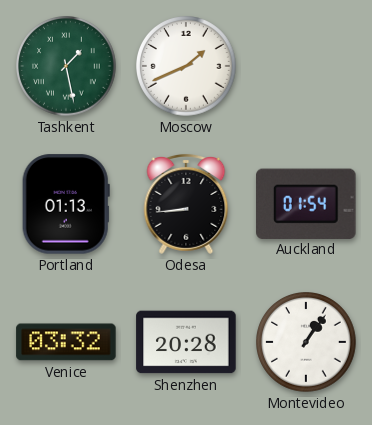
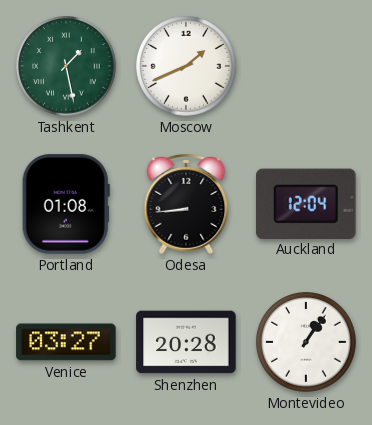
Portland: 01:13 -> 01:08 (66, 204)
Auckland: 01:54 -> 12:04 (306, 203)
Venice: 03:32 -> 03:27 (66, 342)
